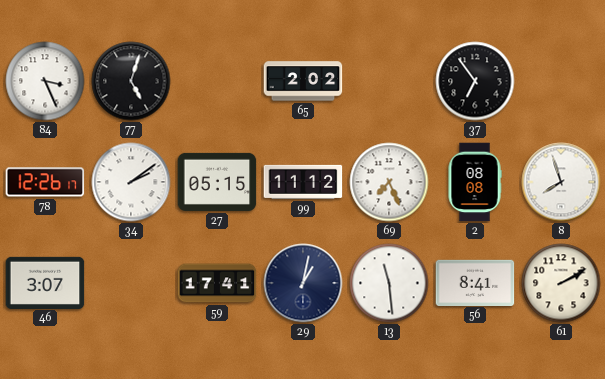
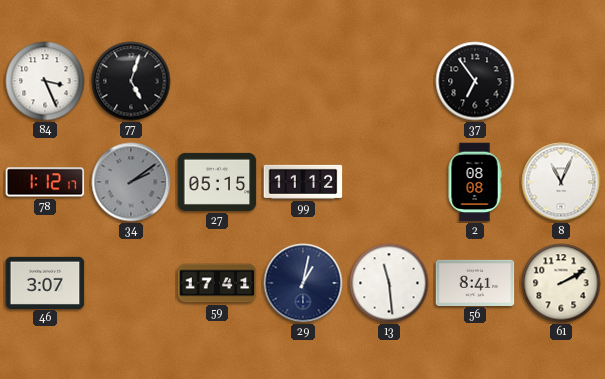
65: 2:02 -> none (303, 81)
78: 12:26 -> 1:12 (45, 182)
34 dial: white -> grey (131, 182)
69: 7:26 -> none (389, 182)
8: 7:57 -> 11:04 (561, 182)
